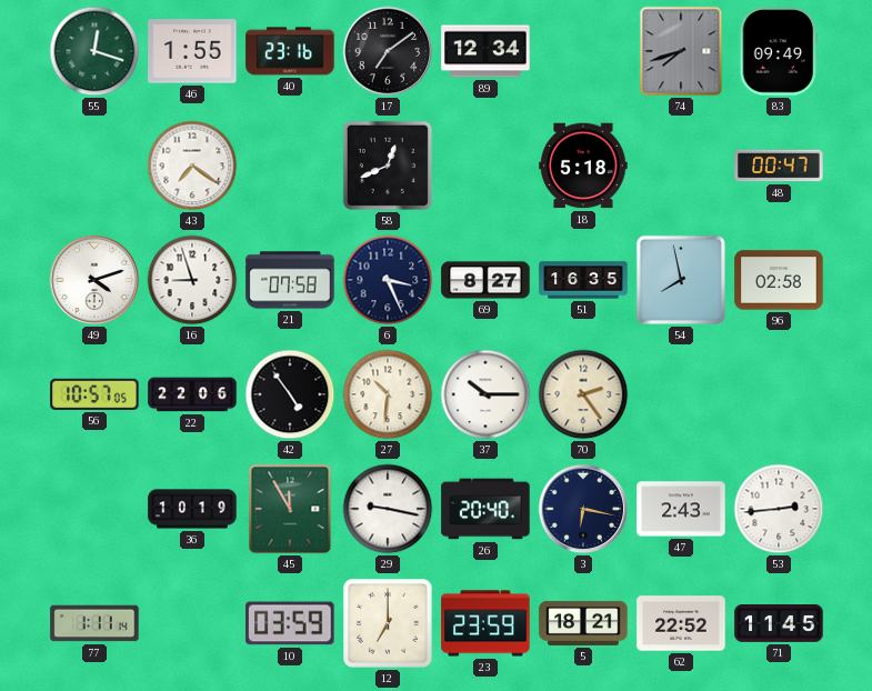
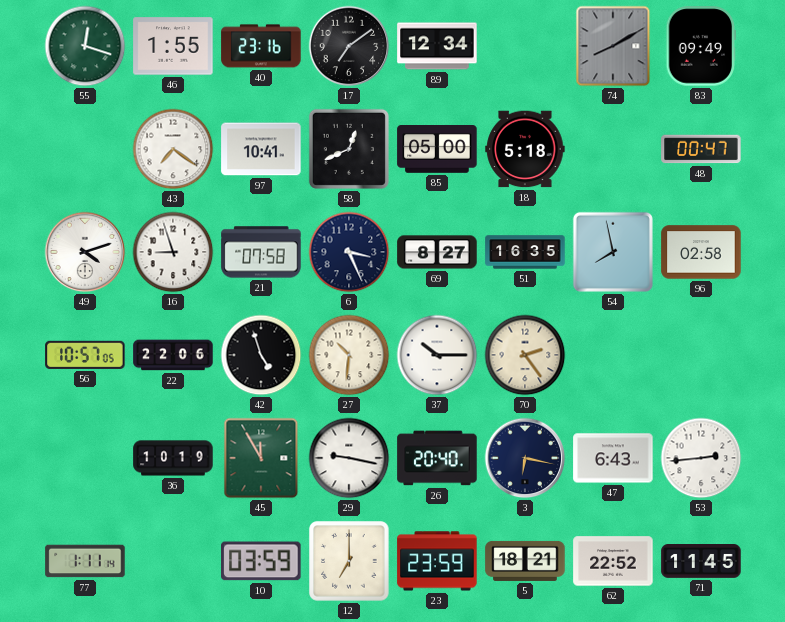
74: 7:42 -> 8:10 (613, 46)
97: none -> 10:41 (261, 149)
85: none -> 05:00 (437, 150)
42: 4:54 -> 4:57 (261, 355)
47: 2:43 -> 6:43 (613, 458)
